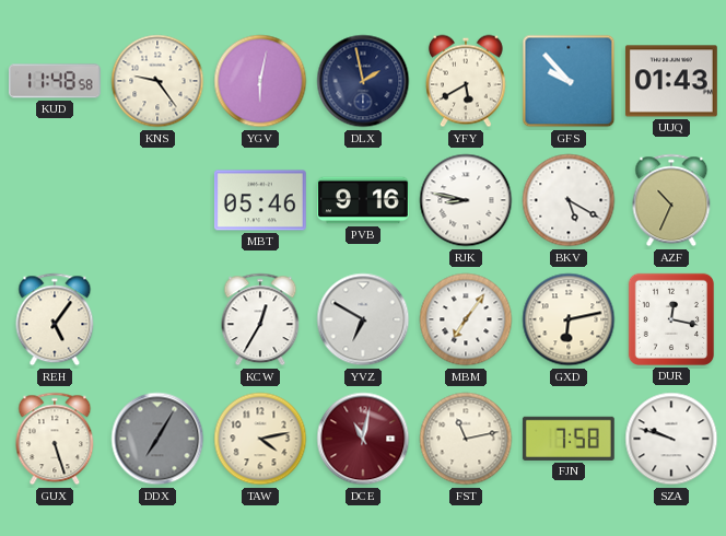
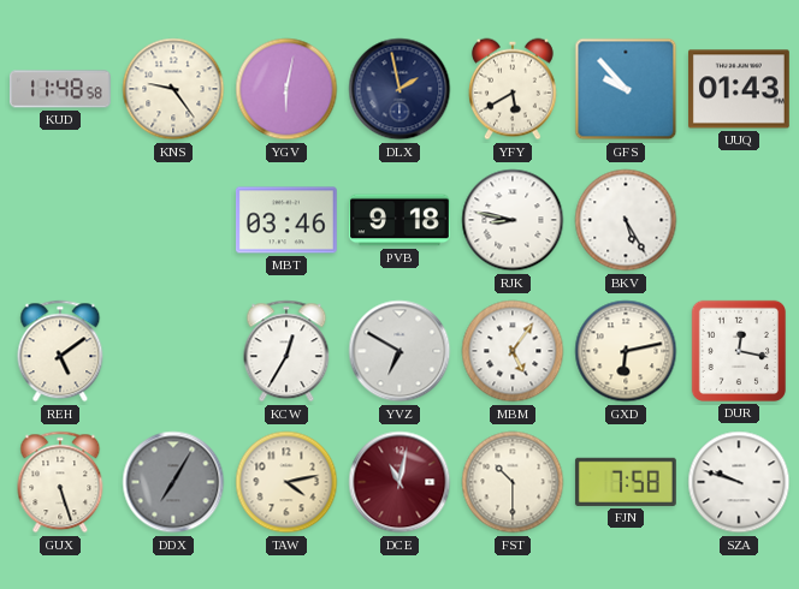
MBT: 05:46 -> 03:46 (286, 220)
PVB: 9:16 -> 9:18 (401, 220)
BKV: 5:20 -> 5:25 (626, 220)
AZF: 10:34 -> none (671, 200)
REH: 5:06 -> 5:09 (60, 351)
MBM: 7:06 -> 5:06 (513, 351)
FST: 11:13 -> 10:30 (513, 482)
